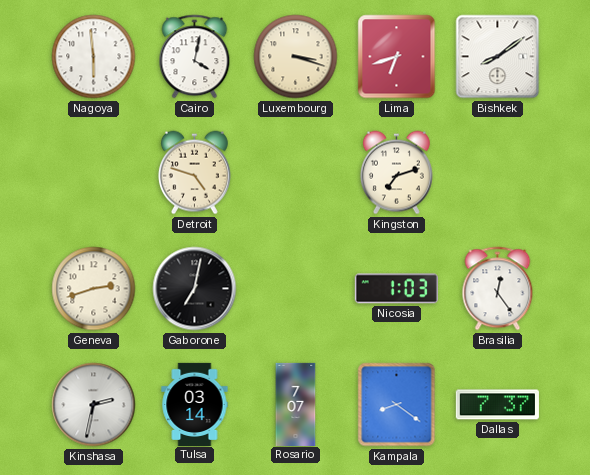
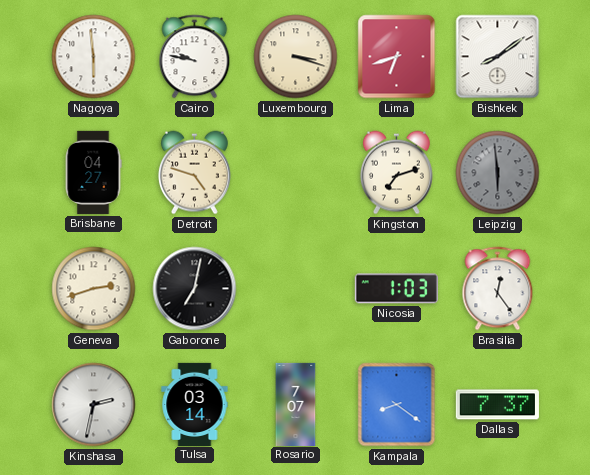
Cairo: 4:02 -> 9:47 (195, 57)
Brisbane: none -> 04:27 (93, 172)
Leipzig: none -> 5:59 (498, 173)
